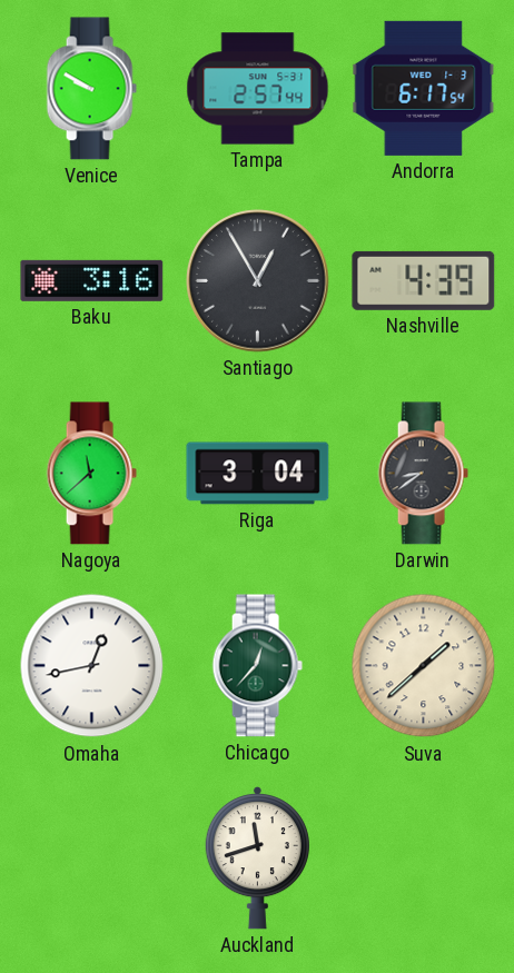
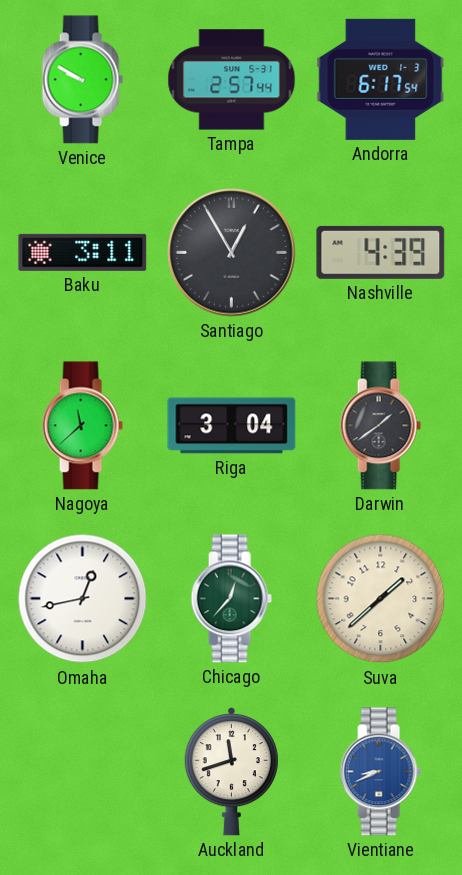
Baku: 3:16 -> 3:11 (83, 252)
Darwin: 8:39 -> 1:39 (380, 426)
Vientiane: none -> 8:41 (380, 772)
